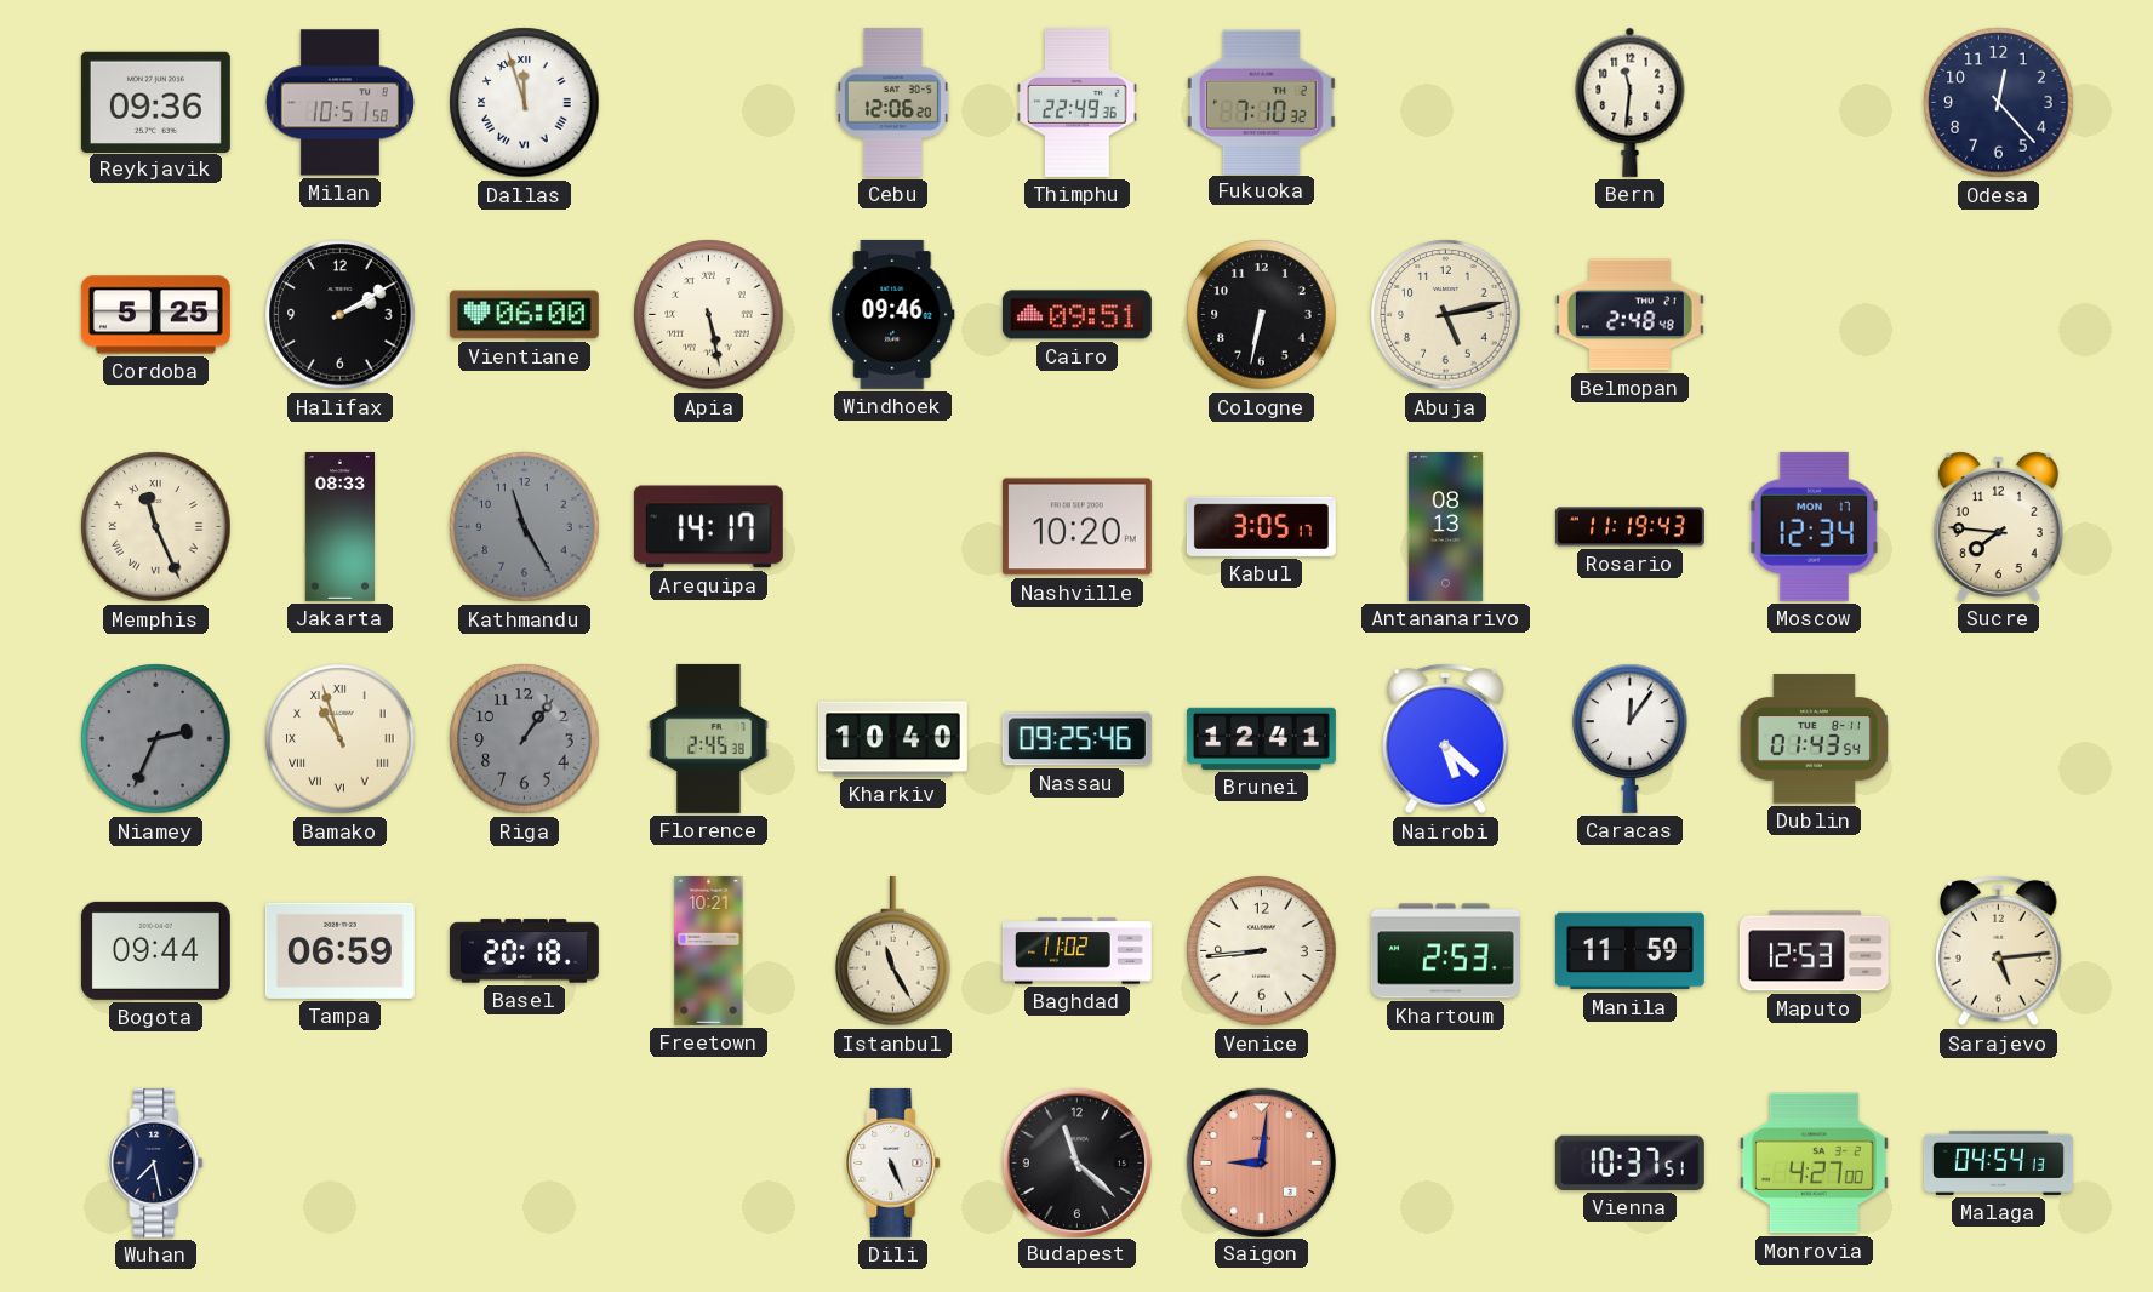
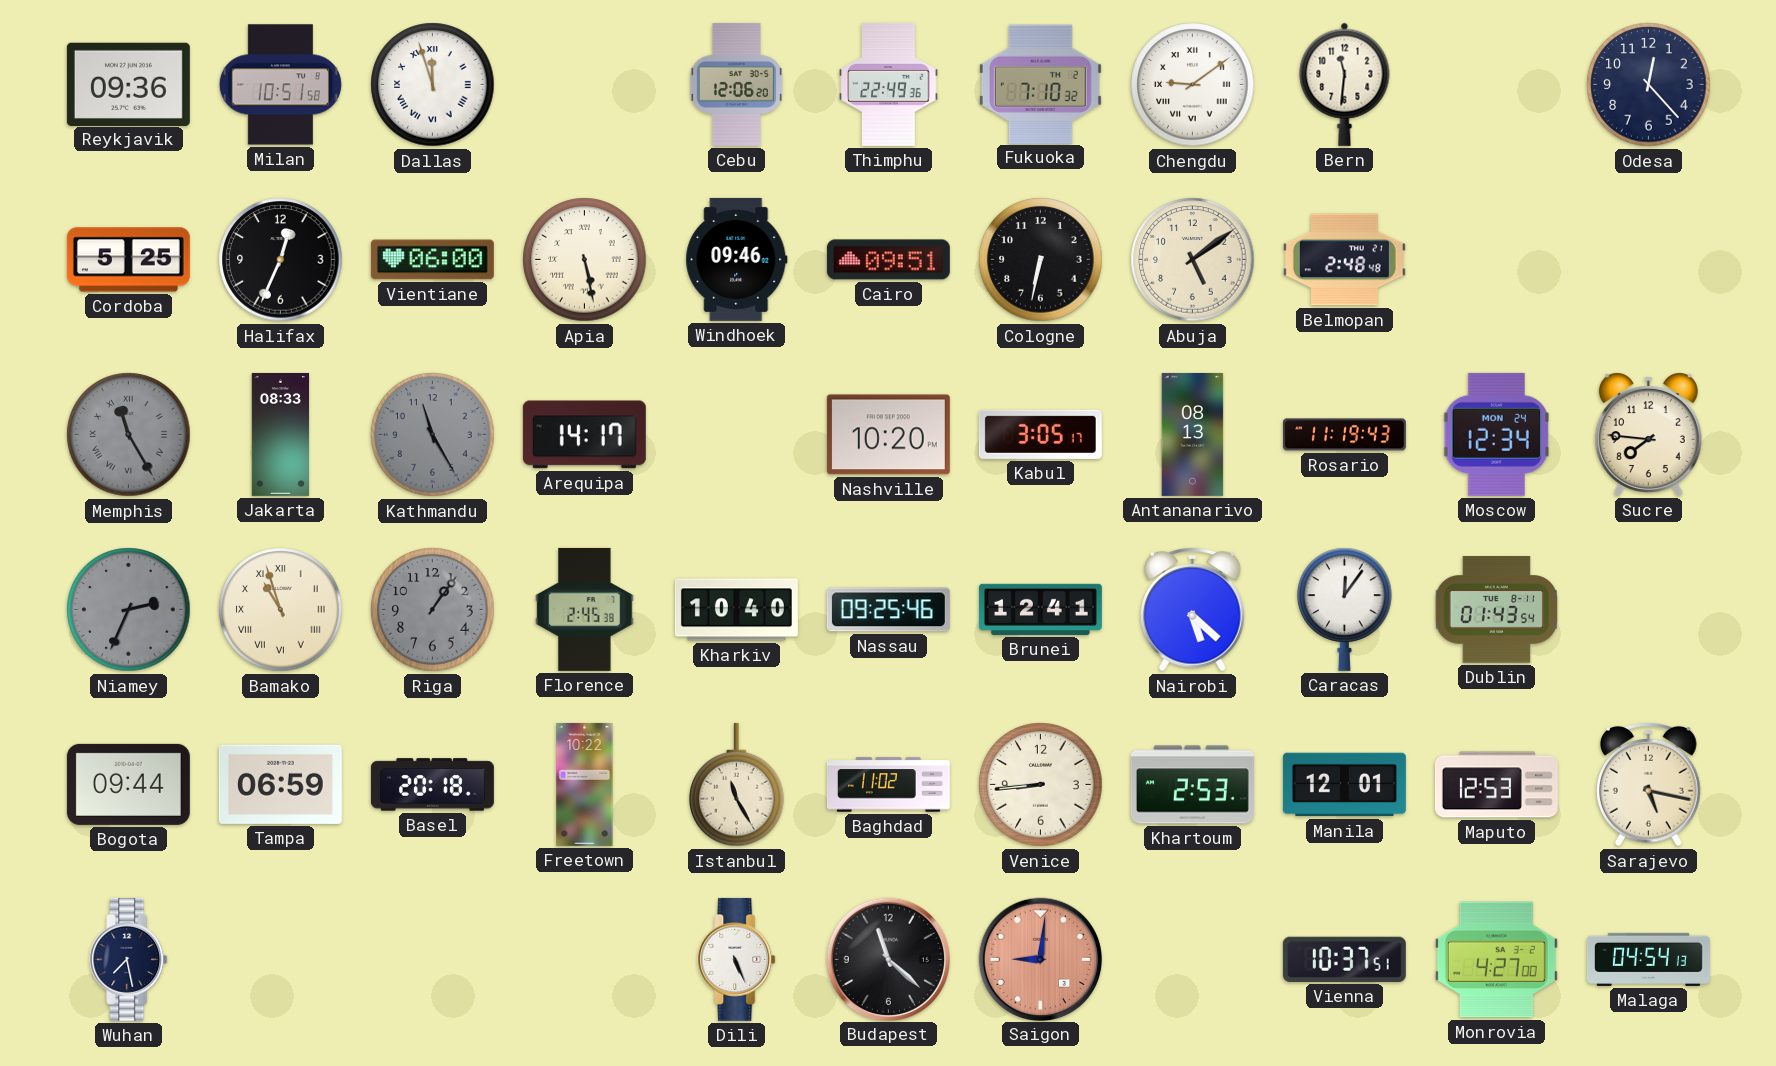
Chengdu: none -> 9:09 (1193, 85)
Halifax: 2:10 -> 12:34 (281, 260)
Abuja: 5:13 -> 5:09 (1193, 260)
Memphis: 11:26 -> 11:25 (129, 435)
Memphis dial: cream -> grey (129, 435)
Moscow date: MON 17 -> MON 24 (1496, 434)
Freetown: 10:21 -> 10:22 (585, 784)
Manila: 11:59 -> 12:01 (1344, 785)
Sarajevo: 5:14 -> 5:17 (1649, 784)
